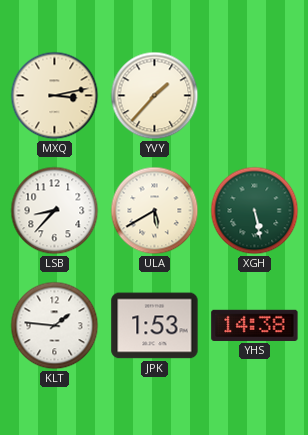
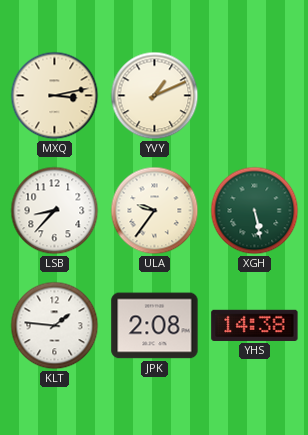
YVY: 1:37 -> 1:11 (155, 96)
ULA: 5:40 -> 9:36 (155, 211)
JPK: 1:53 -> 2:08 (155, 326)
